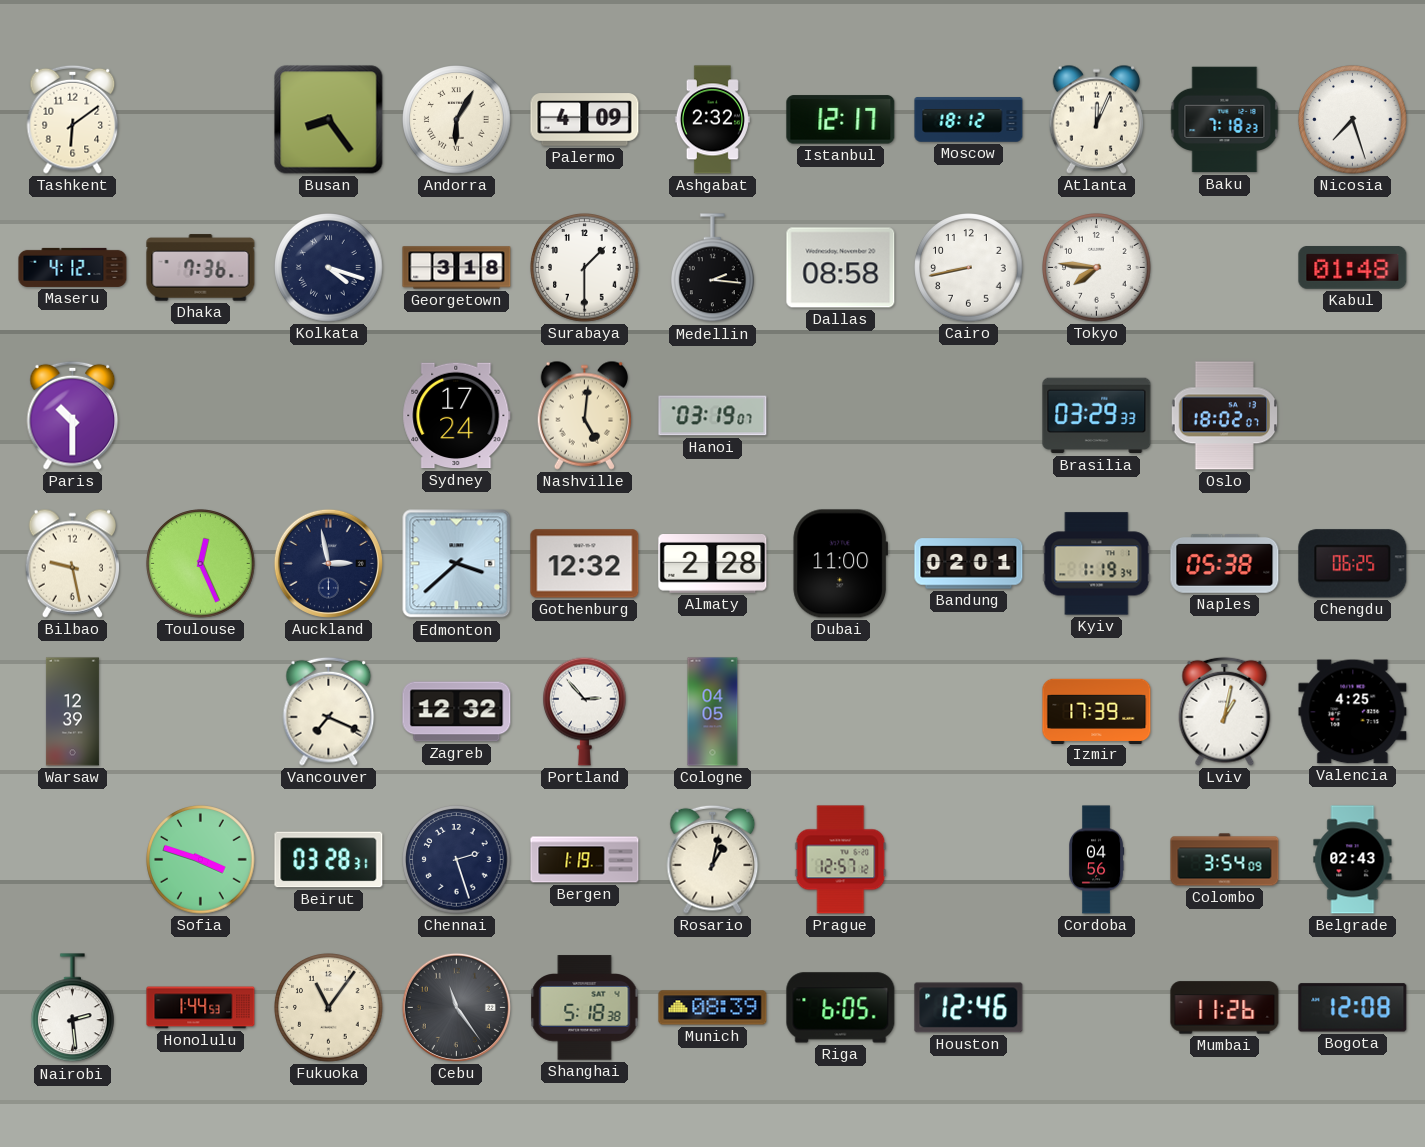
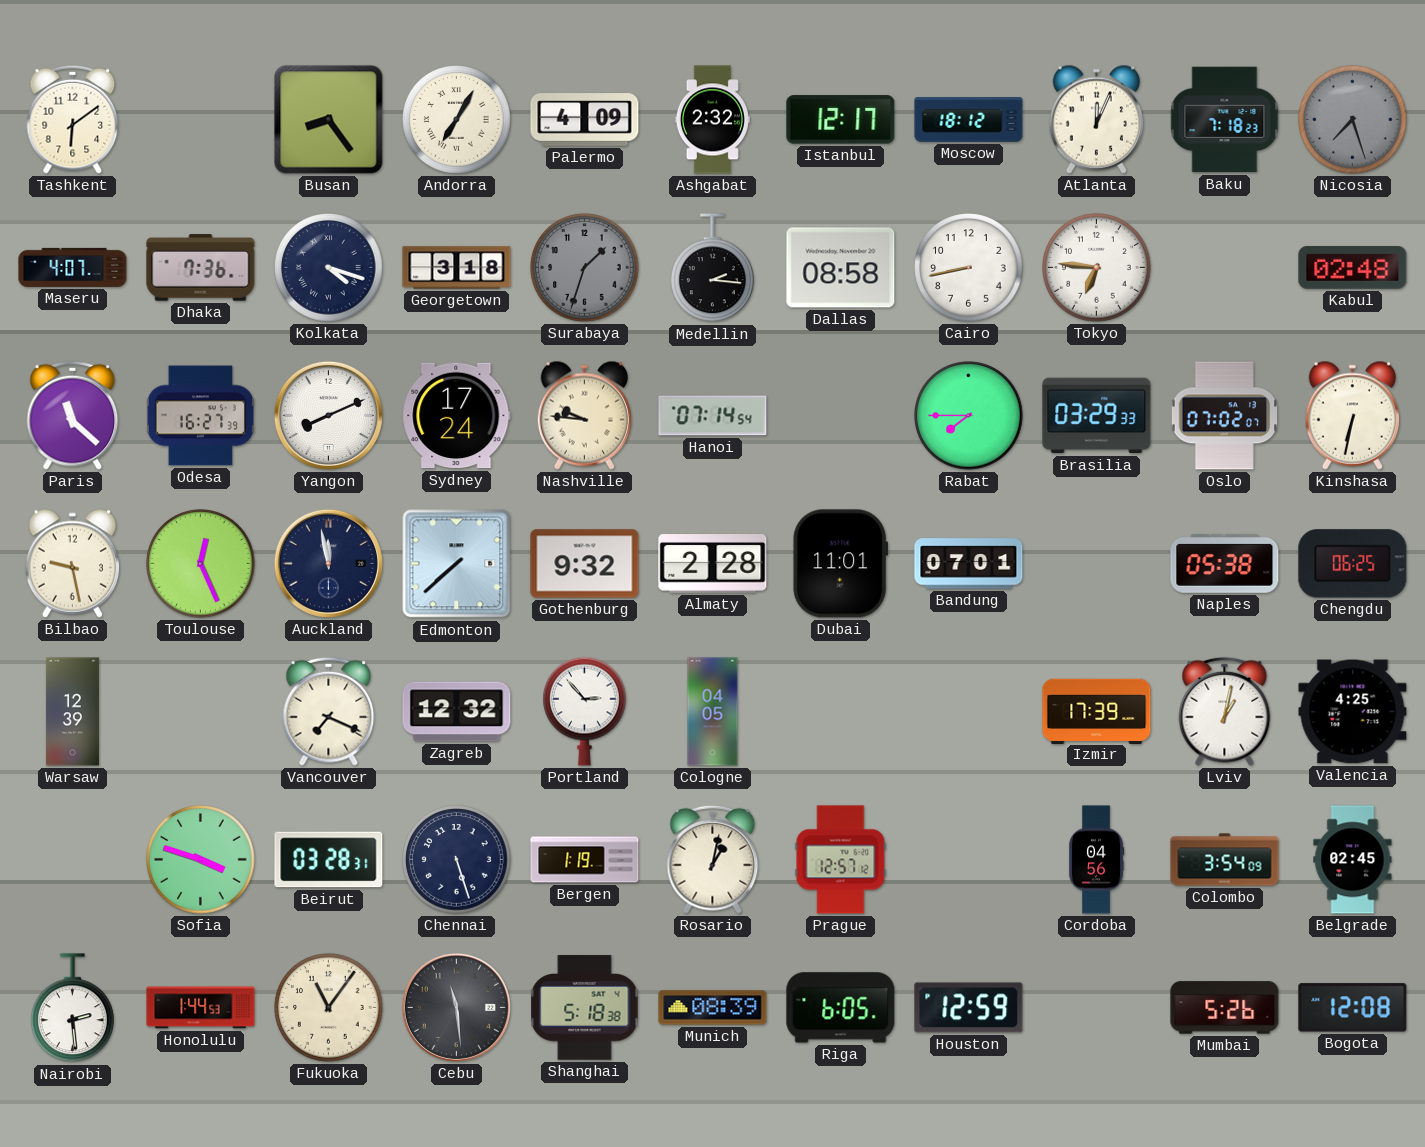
Andorra: 6:05 -> 7:05 (457, 120)
Nicosia dial: white -> grey (1353, 120)
Maseru: 4:12 -> 4:07 (73, 267)
Surabaya: 1:30 -> 1:33 (585, 268)
Surabaya dial: white -> grey (585, 268)
Tokyo: 7:46 -> 6:46 (1097, 268)
Kabul: 01:48 -> 02:48 (1353, 268)
Paris: 10:30 -> 11:22 (73, 415)
Odesa: none -> 16:27 (200, 416)
Yangon: none -> 8:11 (328, 415)
Nashville: 5:01 -> 9:46 (584, 415)
Hanoi: 03:19 -> 07:14 (713, 416)
Rabat: none -> 7:45 (969, 416)
Oslo: 18:02 -> 07:02 (1224, 416)
Kinshasa: none -> 6:32 (1352, 415)
Auckland: 2:58 -> 11:58 (328, 563)
Edmonton: 3:38 -> 7:38 (457, 564)
Gothenburg: 12:32 -> 9:32 (585, 564)
Dubai: 11:00 -> 11:01 (840, 564)
Bandung: 02:01 -> 07:01 (969, 564)
Kyiv: 1:19 -> none (1097, 564)
Chennai: 2:27 -> 5:27 (457, 860)
Belgrade: 02:43 -> 02:45 (1353, 860)
Cebu: 11:24 -> 11:29 (456, 1007)
Houston: 12:46 -> 12:59 (969, 1008)
Mumbai: 11:26 -> 5:26 (1225, 1008)
